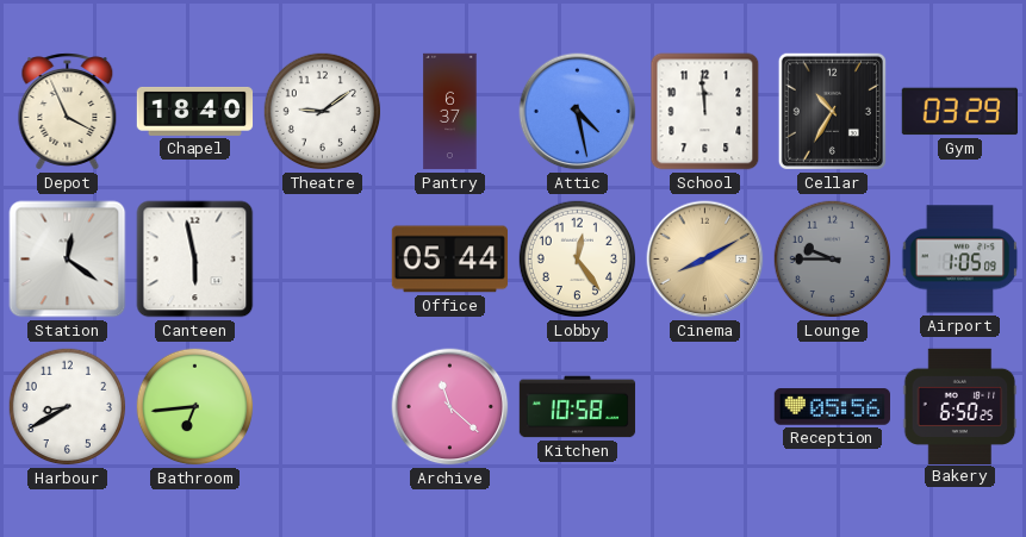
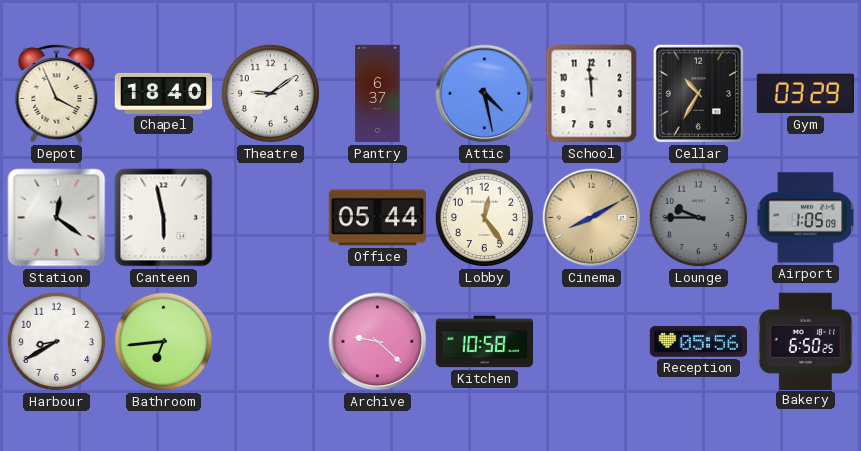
Archive: 11:22 -> 9:22 (378, 342)
